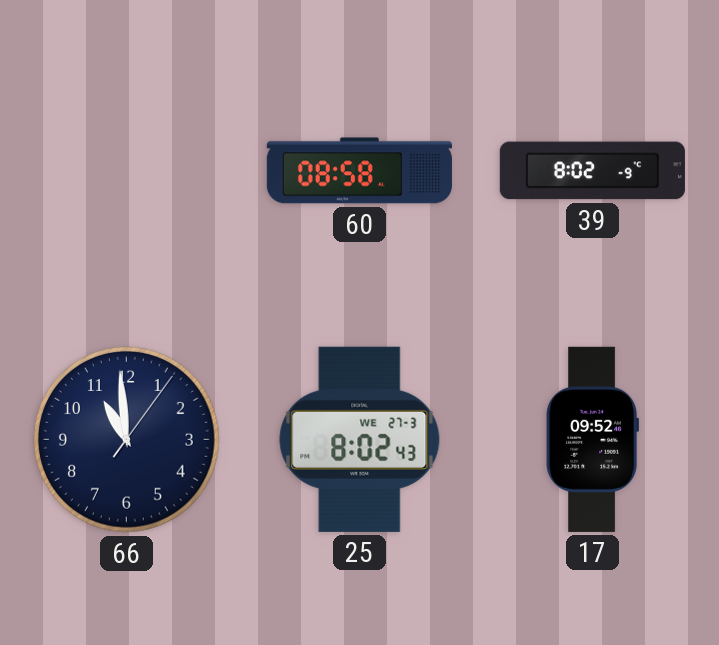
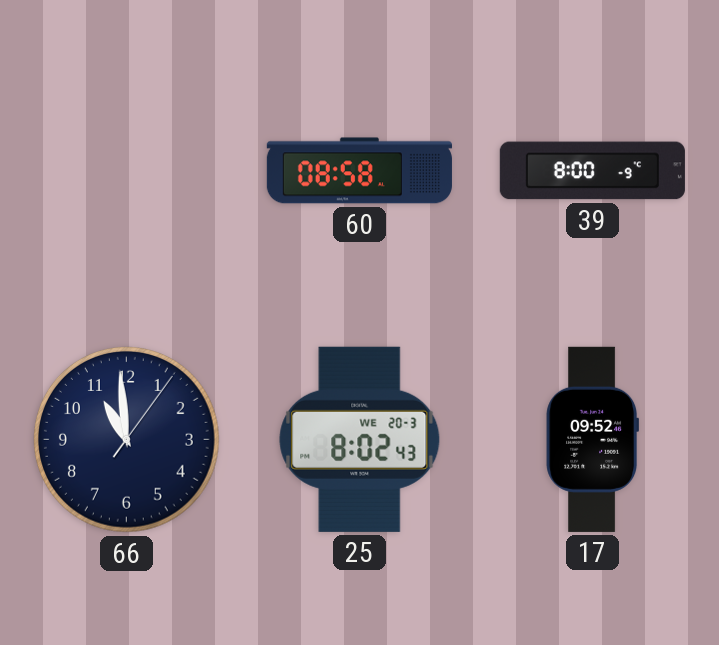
39: 8:02 -> 8:00 (592, 171)
25 date: WE 27-3 -> WE 20-3 (360, 439)
